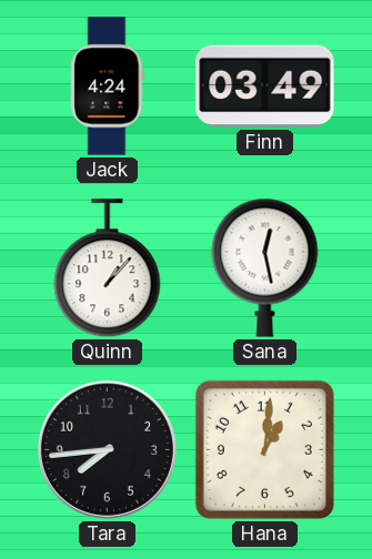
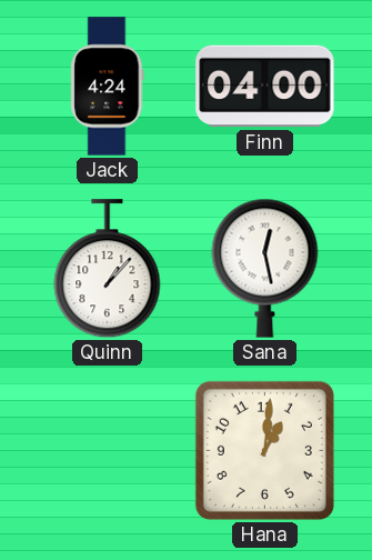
Finn: 03:49 -> 04:00 (265, 87)
Tara: 7:44 -> none (107, 449)
